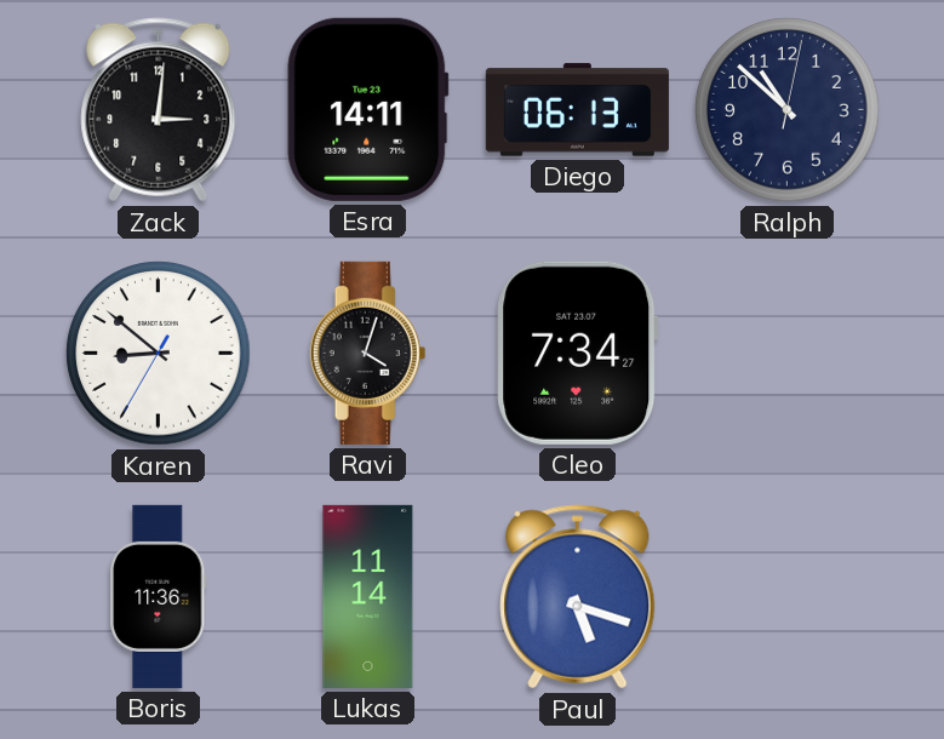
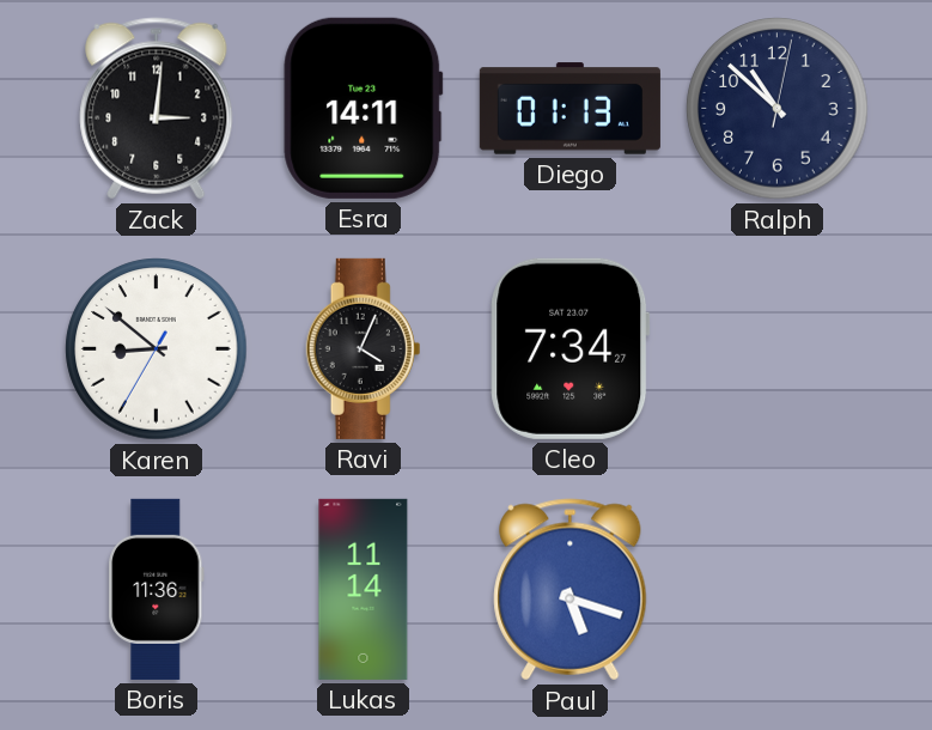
Diego: 06:13 -> 01:13 (569, 109)
Ravi: 4:03 -> 4:04 (364, 348)
